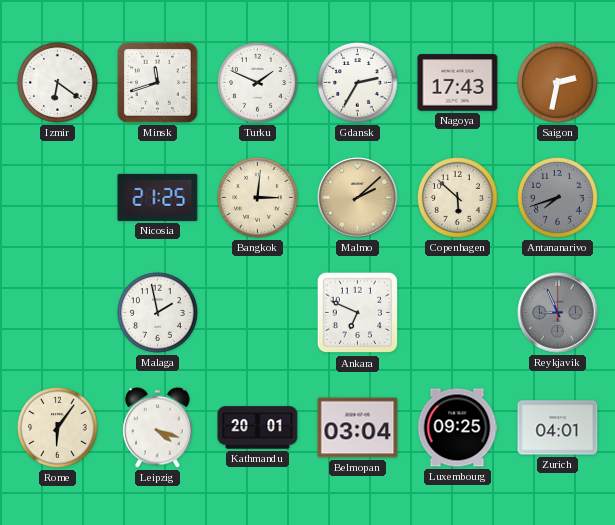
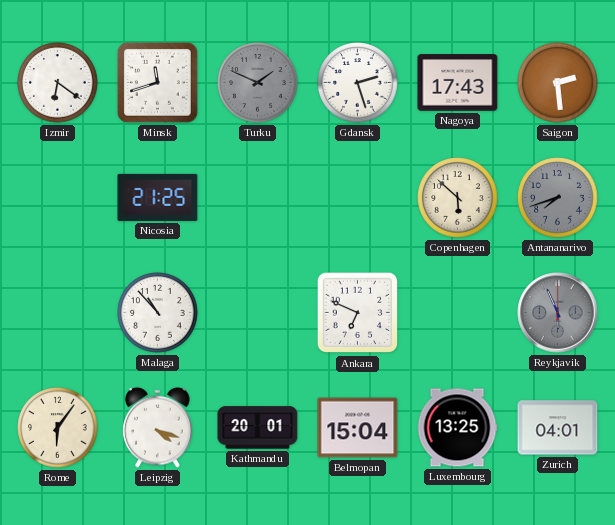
Turku dial: white -> grey (258, 83)
Gdansk: 2:35 -> 2:27 (358, 83)
Saigon: 2:32 -> 2:29 (558, 83)
Bangkok: 3:01 -> none (258, 198)
Malmo: 2:08 -> none (358, 198)
Malaga: 1:58 -> 10:53 (158, 313)
Reykjavik: 8:56 -> 5:56 (558, 313)
Belmopan: 03:04 -> 15:04 (358, 428)
Luxembourg: 09:25 -> 13:25 (457, 428)
